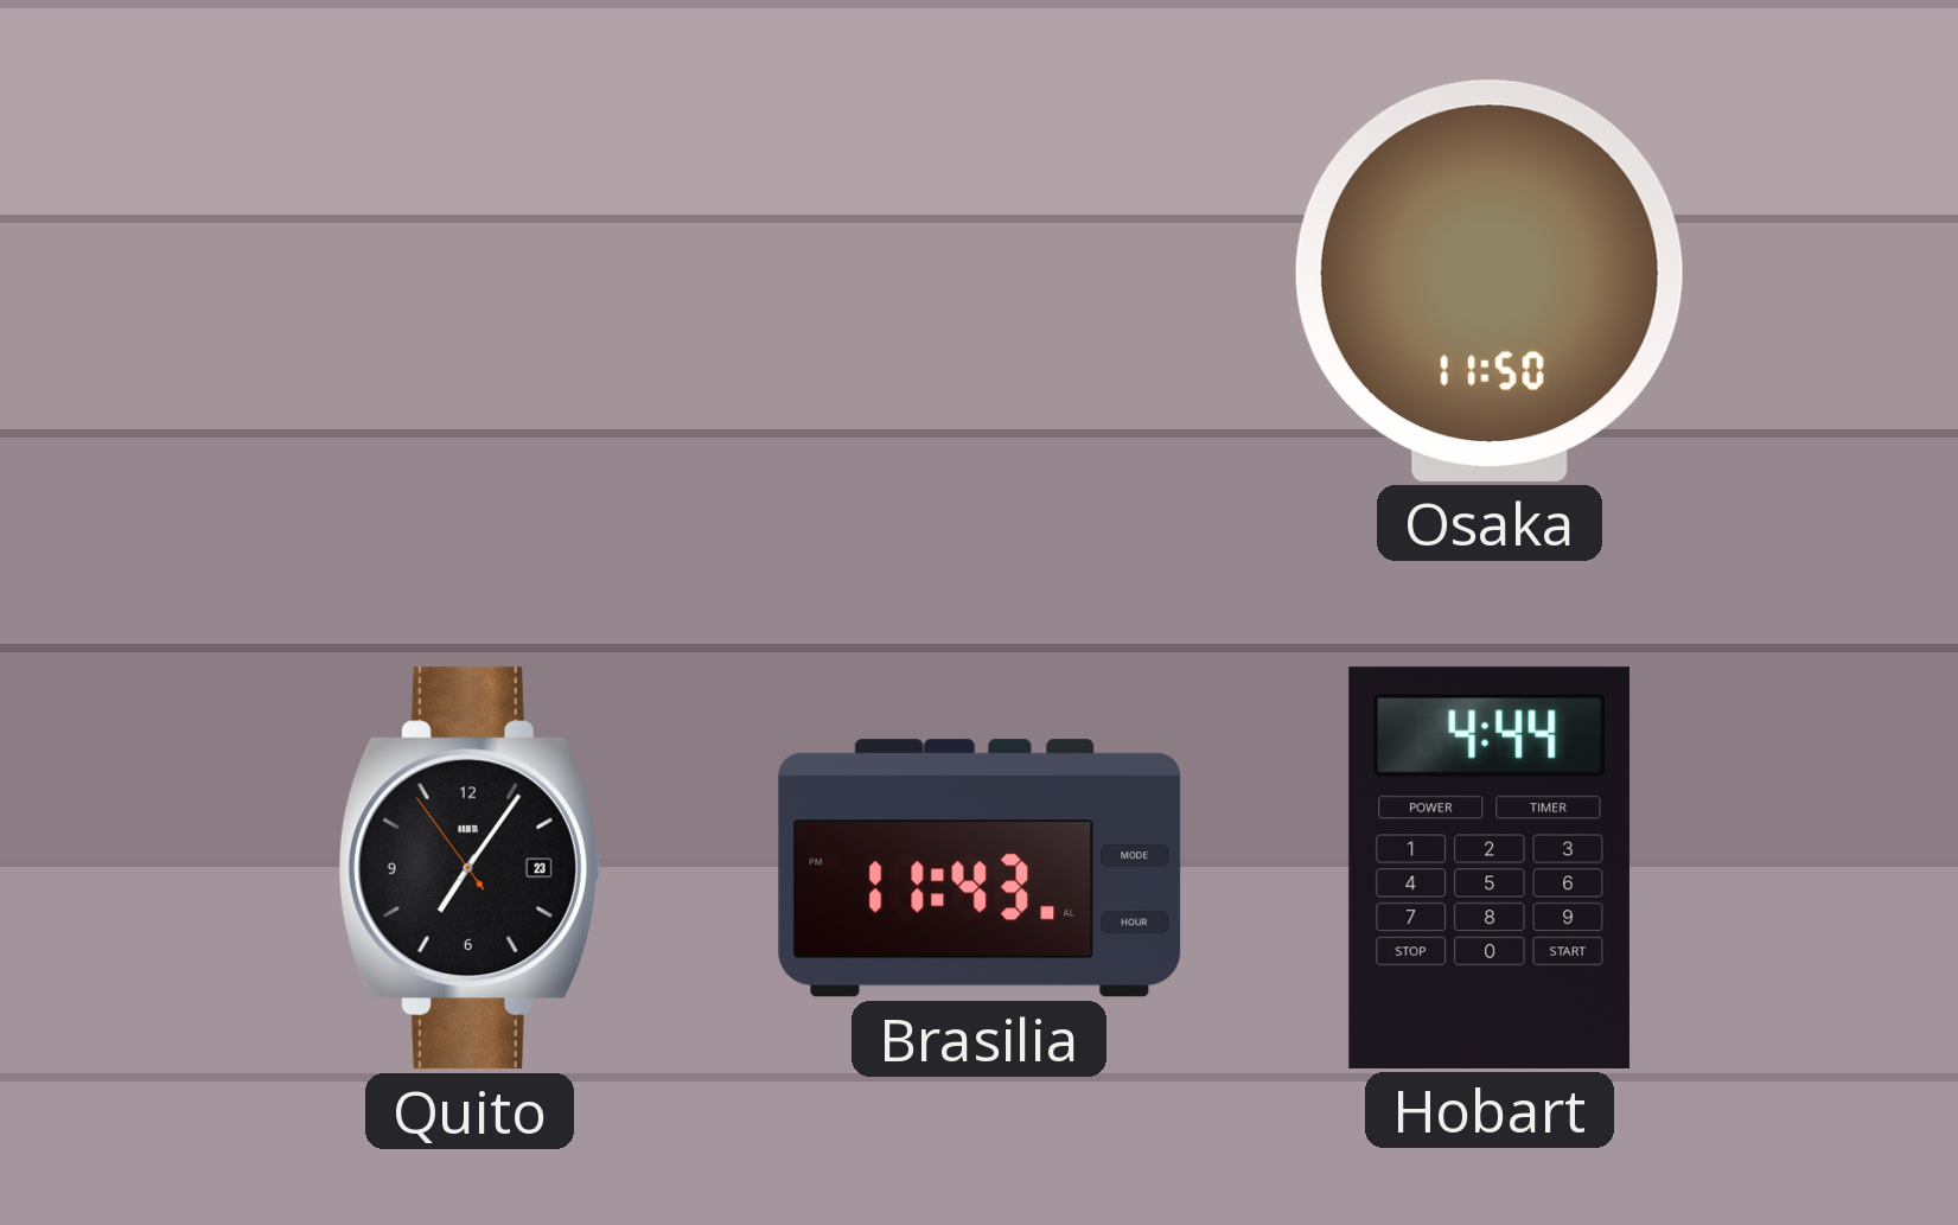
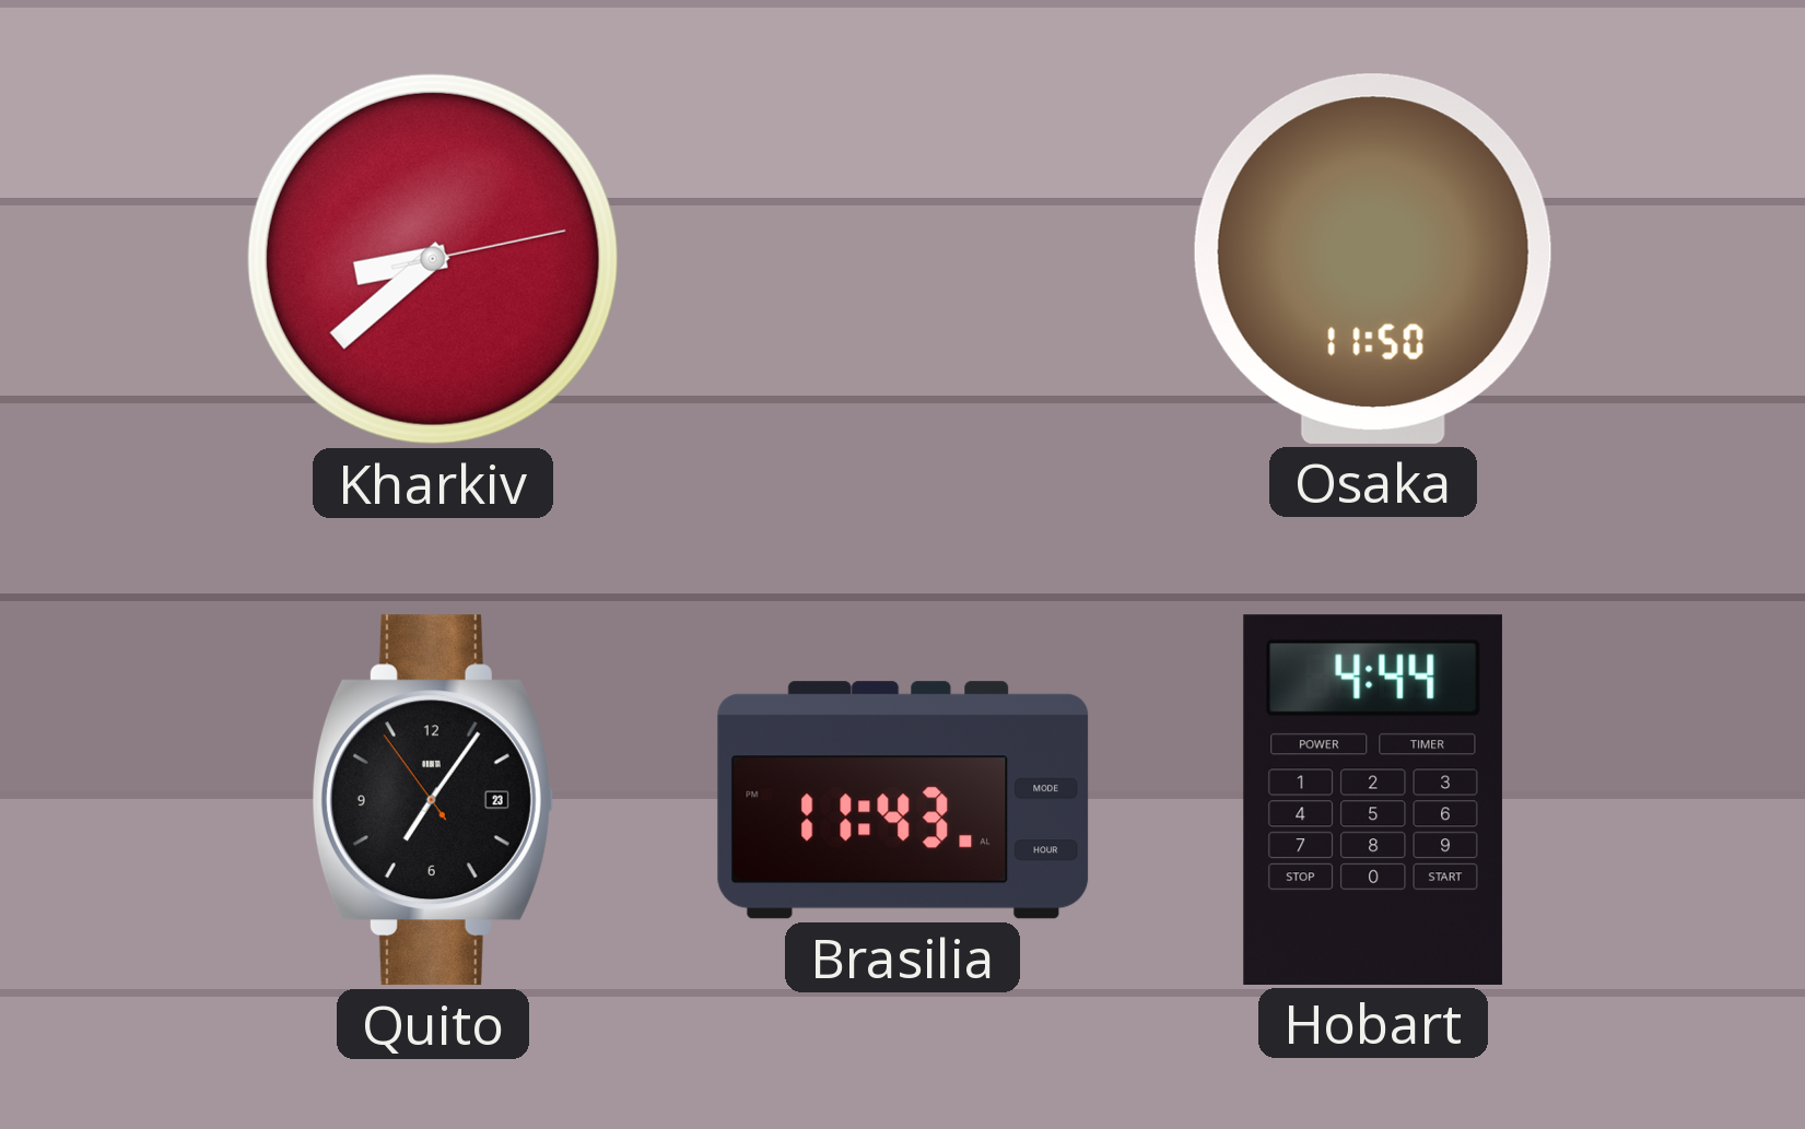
Kharkiv: none -> 8:38 (433, 259)
